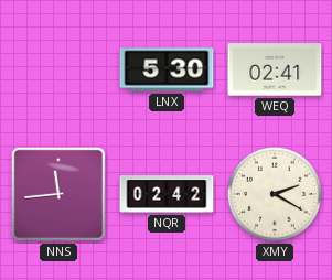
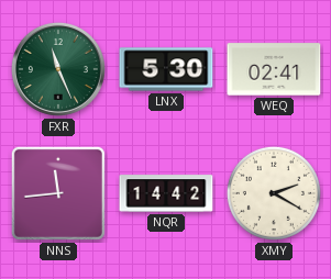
FXR: none -> 11:26 (58, 69)
NQR: 02:42 -> 14:42 (166, 193)
